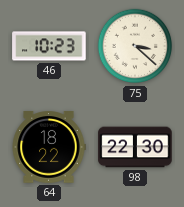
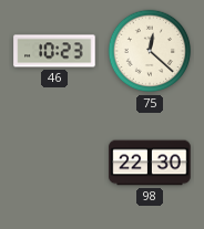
75: 3:22 -> 12:22 (150, 51)
64: 18:22 -> none (49, 147)
